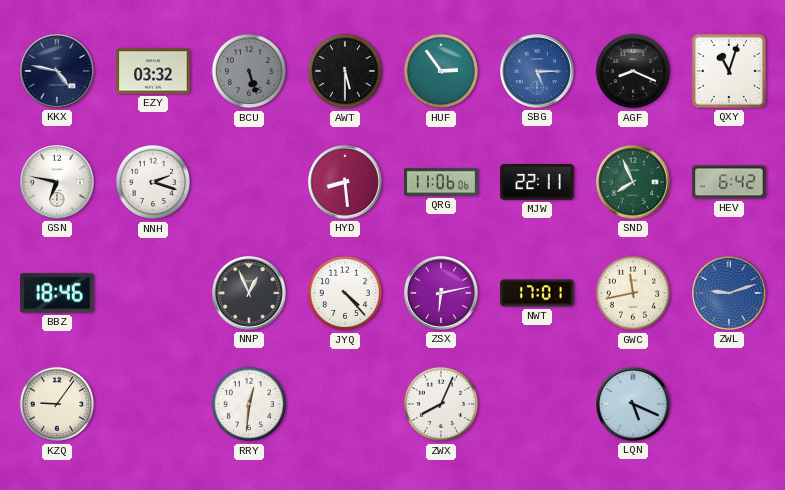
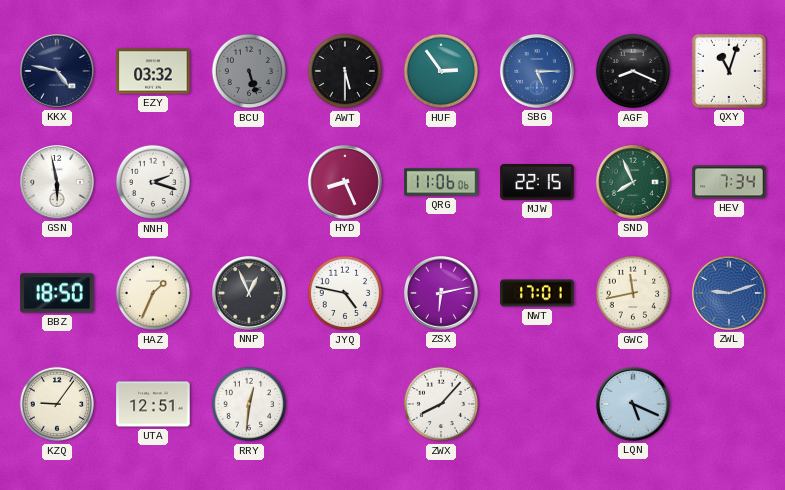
GSN: 6:47 -> 5:58 (58, 183)
HYD: 8:29 -> 8:26 (346, 183)
MJW: 22:11 -> 22:15 (537, 182)
HEV: 6:42 -> 7:34 (729, 182)
BBZ: 18:46 -> 18:50 (57, 293)
HAZ: none -> 1:34 (153, 293)
JYQ: 4:23 -> 4:47 (345, 293)
UTA: none -> 12:51 (153, 404)
ZWX: 8:04 -> 8:07 (441, 404)
